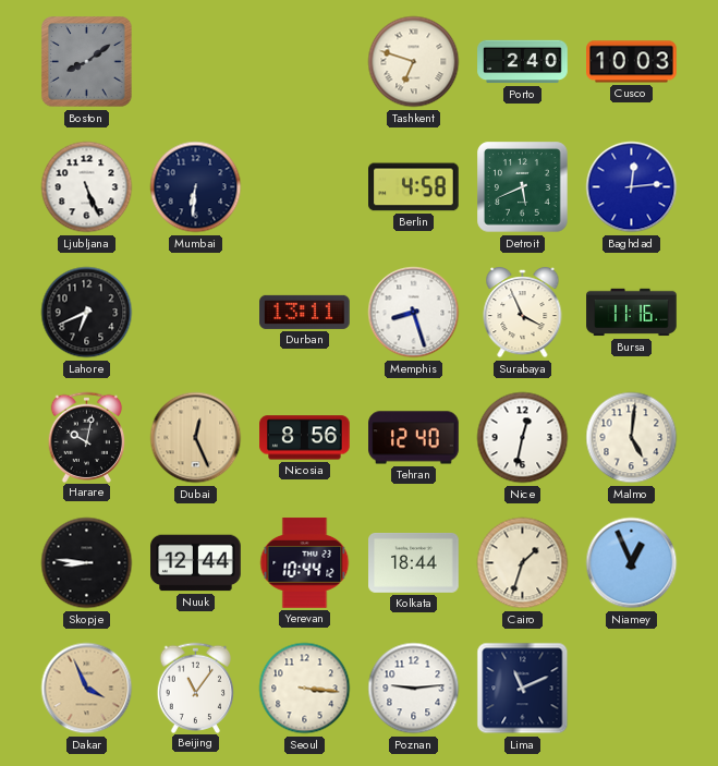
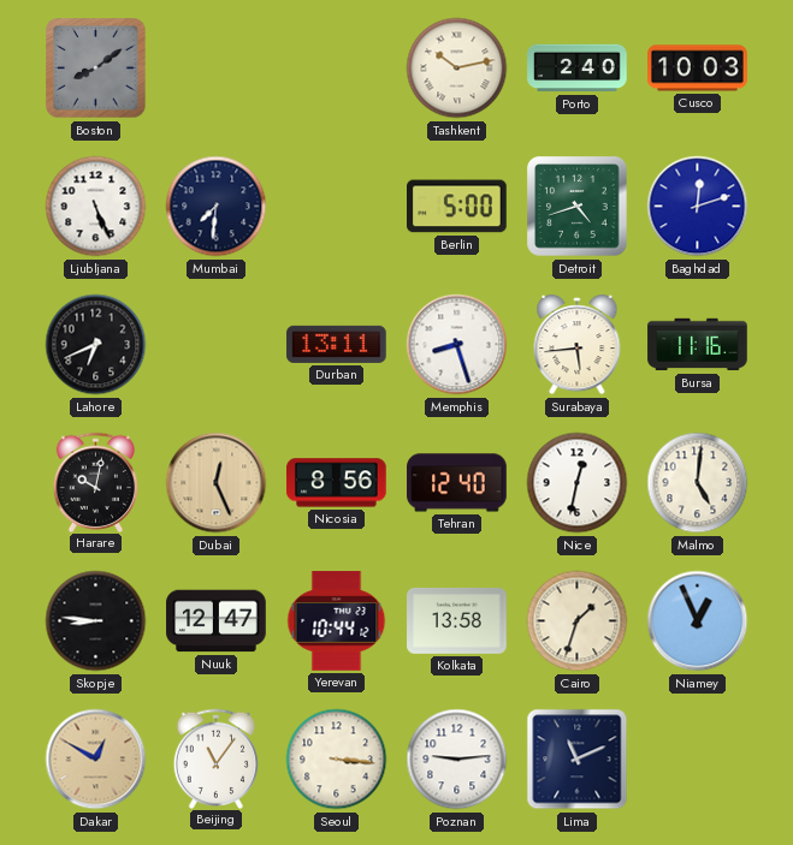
Tashkent: 6:48 -> 10:13 (457, 69)
Mumbai: 6:31 -> 7:31 (217, 207)
Berlin: 4:58 -> 5:00 (457, 207)
Detroit: 5:41 -> 4:42 (578, 207)
Baghdad: 12:14 -> 12:12 (698, 207)
Surabaya: 3:56 -> 5:44 (578, 346)
Nuuk: 12:44 -> 12:47 (217, 621)
Kolkata: 18:44 -> 13:58 (457, 621)
Dakar: 3:56 -> 12:50 (96, 760)
